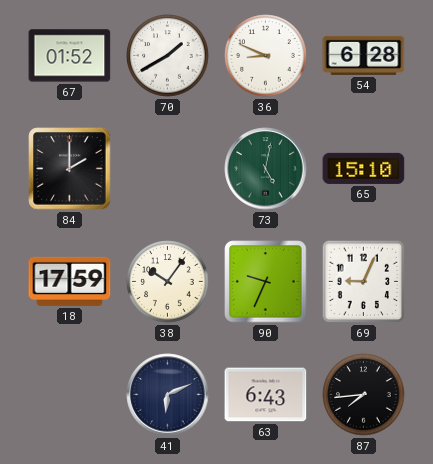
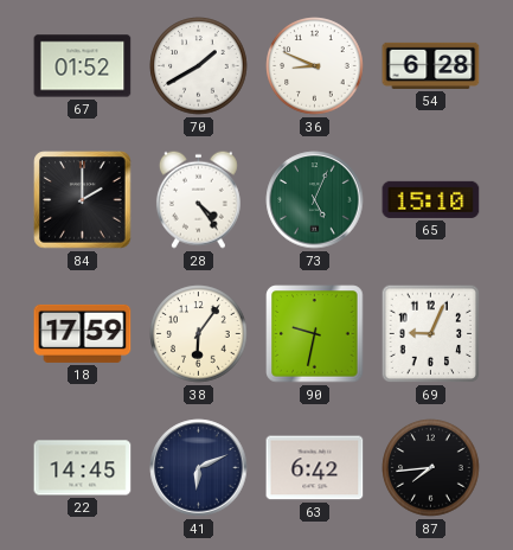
28: none -> 4:24 (198, 199)
73: 5:02 -> 5:04 (315, 200)
38: 10:06 -> 6:06 (199, 334)
90: 9:34 -> 9:32 (315, 334)
22: none -> 14:45 (83, 468)
63: 6:43 -> 6:42 (315, 468)
